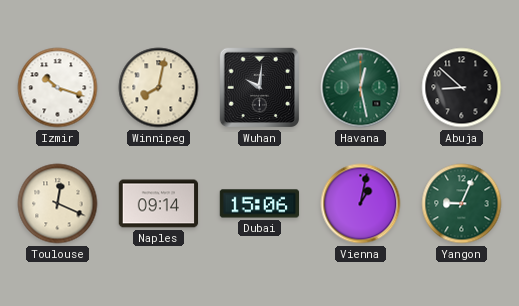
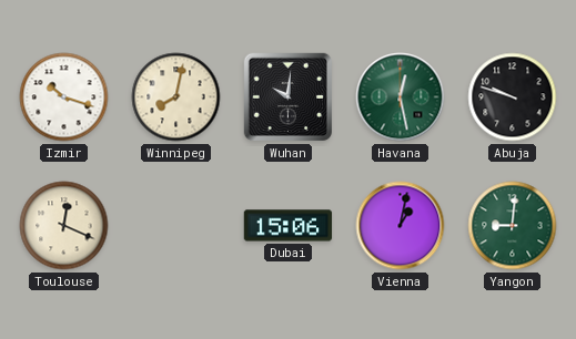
Abuja: 8:52 -> 9:48 (513, 97)
Naples: 09:14 -> none (159, 204)
Yangon: 9:04 -> 9:01 (513, 226)
